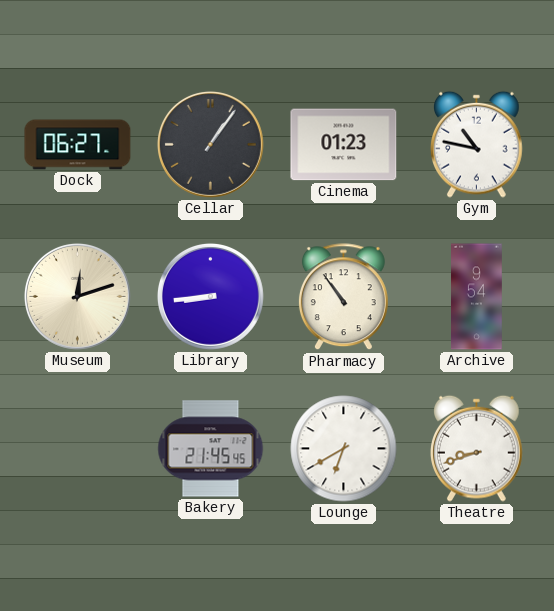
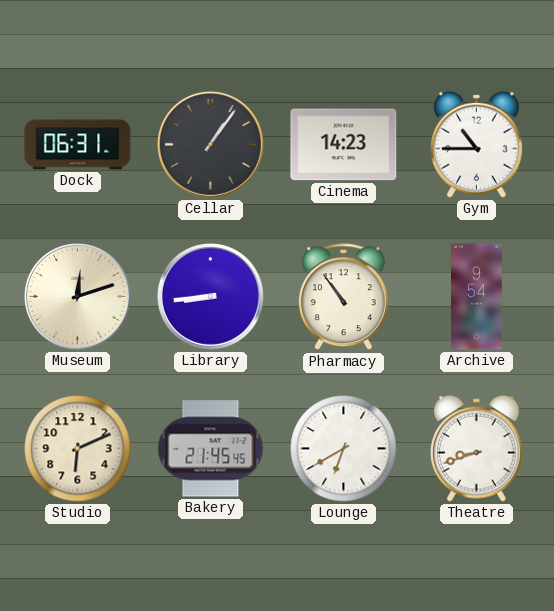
Dock: 06:27 -> 06:31 (78, 145)
Cinema: 01:23 -> 14:23 (344, 145)
Gym: 10:47 -> 10:45 (477, 144)
Studio: none -> 6:11 (78, 449)
